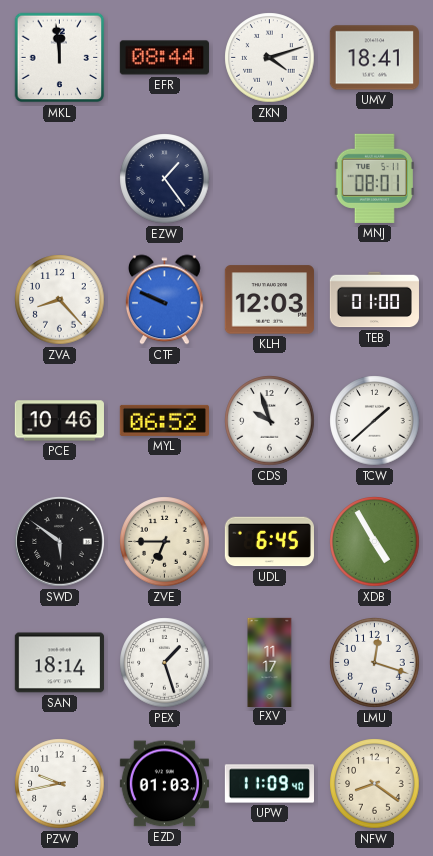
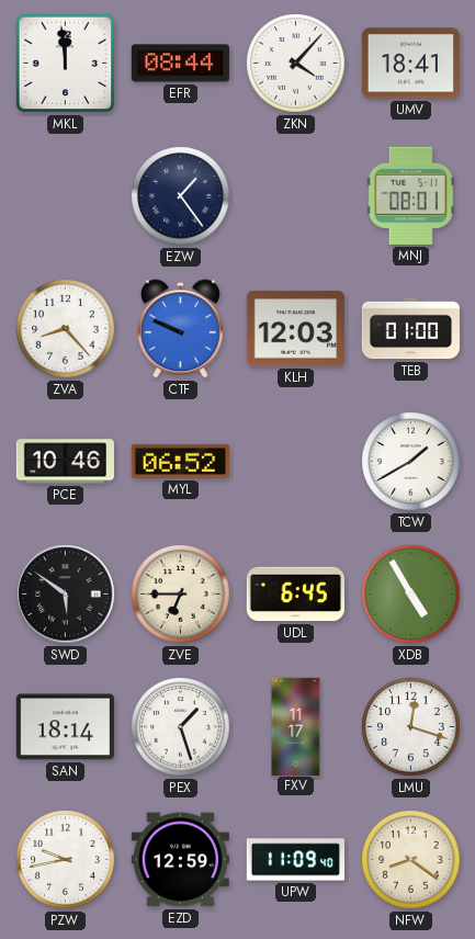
ZKN: 4:12 -> 4:07 (296, 64)
CDS: 9:57 -> none (270, 421)
TCW: 1:38 -> 1:40 (411, 462)
EZD: 01:03 -> 12:59 (180, 860)
